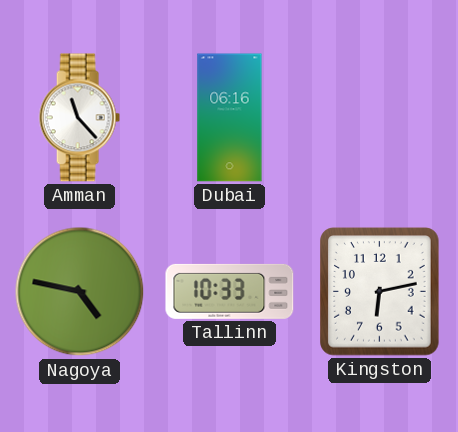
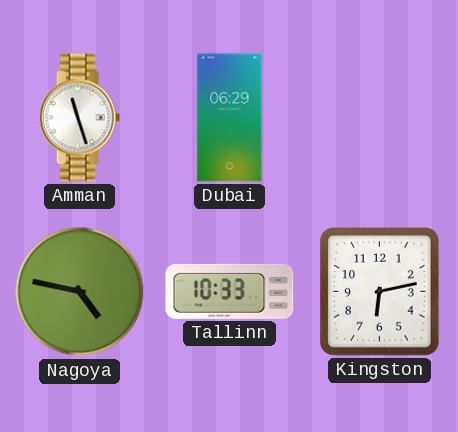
Amman: 11:23 -> 11:27 (79, 118)
Dubai: 06:16 -> 06:29 (230, 118)
